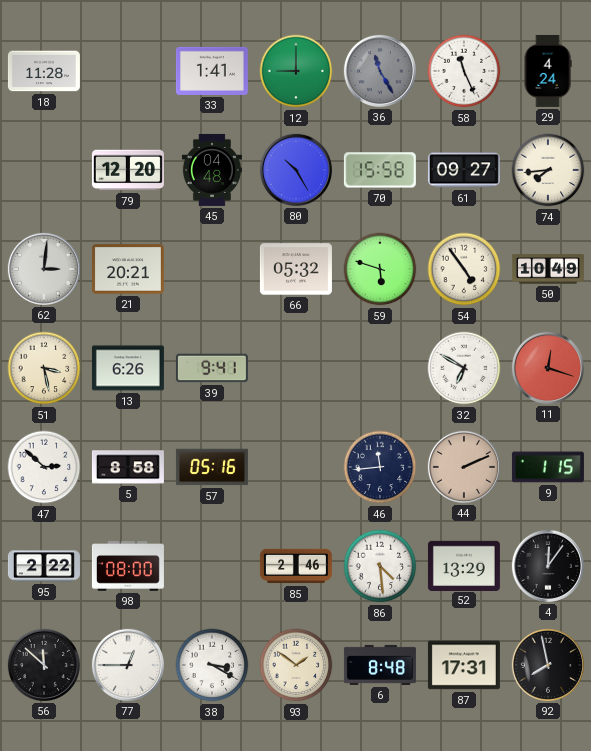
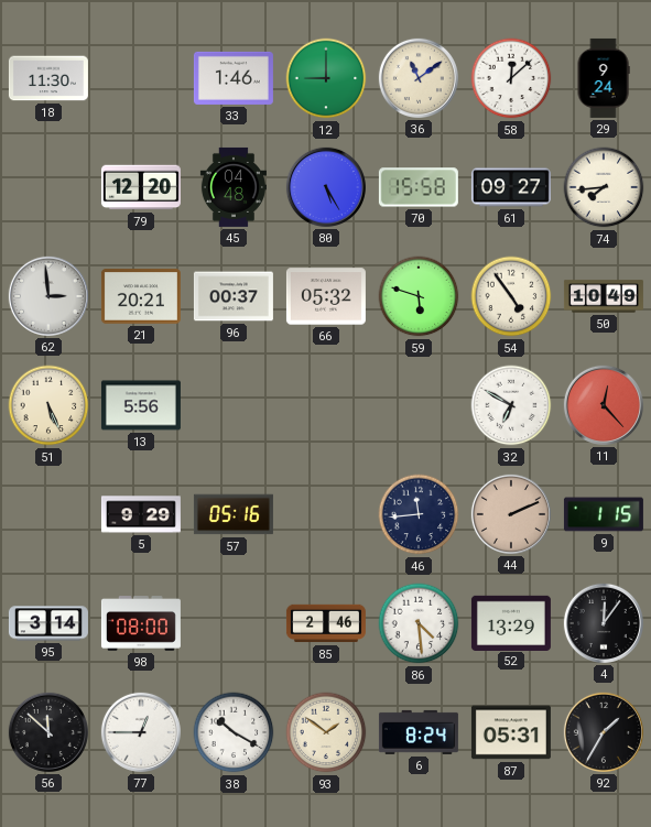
18: 11:28 -> 11:30 (48, 78)
33: 1:41 -> 1:46 (234, 78)
36: 11:25 -> 11:09 (419, 78)
36 dial: grey -> cream (419, 78)
58: 11:26 -> 12:08 (511, 78)
29: 4:24 -> 9:24 (604, 78)
80: 10:25 -> 5:25 (326, 187)
62: 3:01 -> 2:59 (48, 296)
96: none -> 00:37 (234, 296)
51: 3:28 -> 5:26 (48, 405)
13: 6:26 -> 5:56 (141, 405)
39: 9:41 -> none (212, 368)
11: 12:18 -> 12:23 (604, 405)
47: 2:52 -> none (44, 467)
5: 8:58 -> 9:29 (141, 514)
95: 2:22 -> 3:14 (48, 623)
38: 3:20 -> 10:20 (234, 732)
6: 8:48 -> 8:24 (419, 732)
87: 17:31 -> 05:31 (511, 732)
92: 7:58 -> 1:35 (604, 732)
